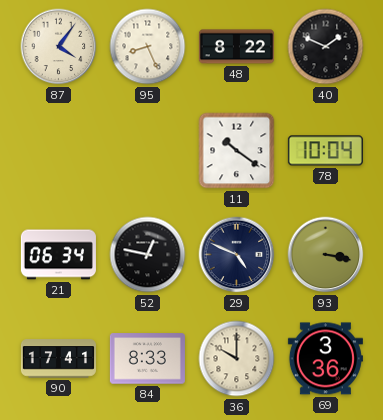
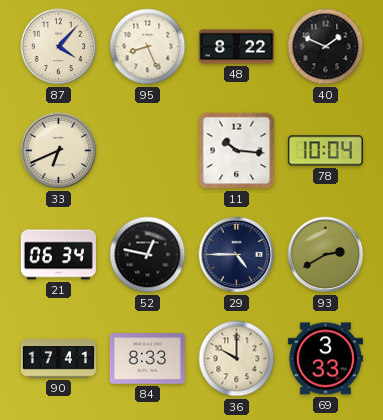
87: 4:06 -> 4:07 (59, 47)
33: none -> 6:41 (59, 151)
11: 10:21 -> 10:16 (237, 151)
29: 4:49 -> 4:45 (237, 255)
93: 3:17 -> 2:40 (326, 255)
69: 3:36 -> 3:33 (325, 359)
